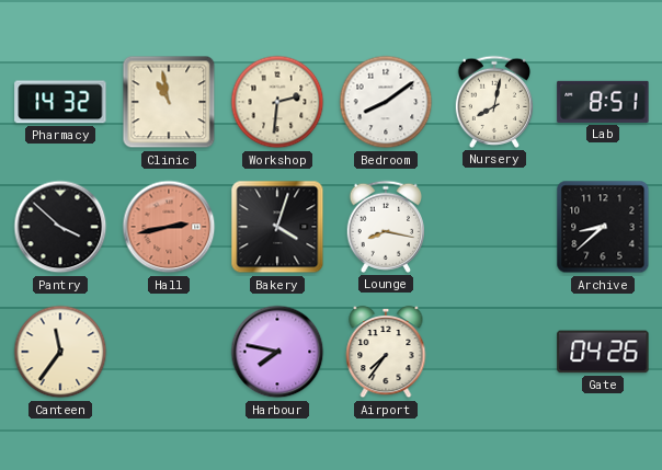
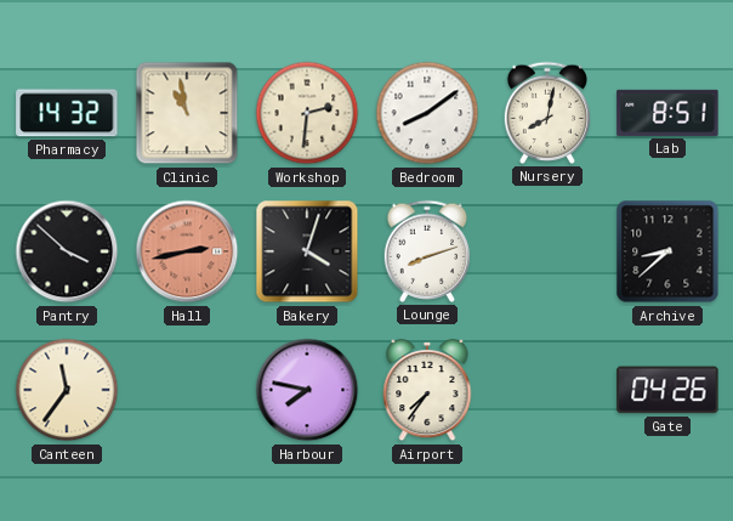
Lounge: 8:17 -> 8:12 (426, 251)
